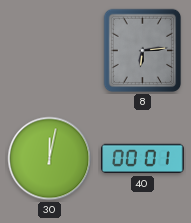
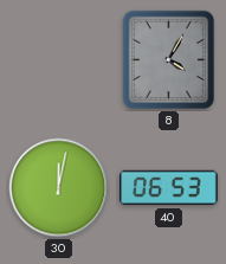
8: 6:14 -> 4:05 (169, 60)
40: 00:01 -> 06:53 (169, 188)
